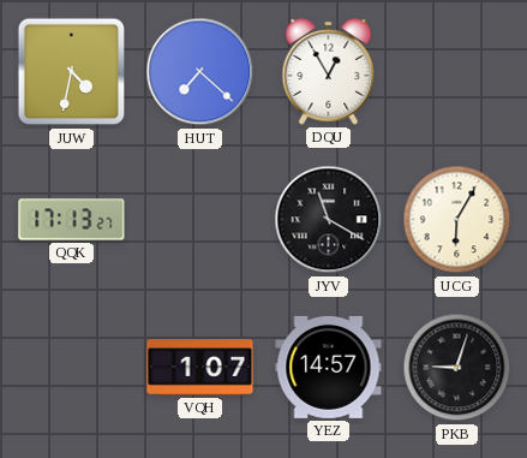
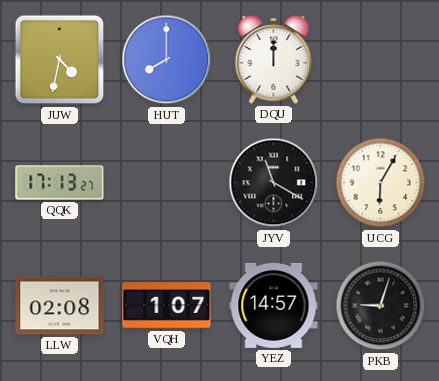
HUT: 7:22 -> 8:00 (167, 60)
DQU: 12:55 -> 12:00 (274, 60)
LLW: none -> 02:08 (60, 306)
